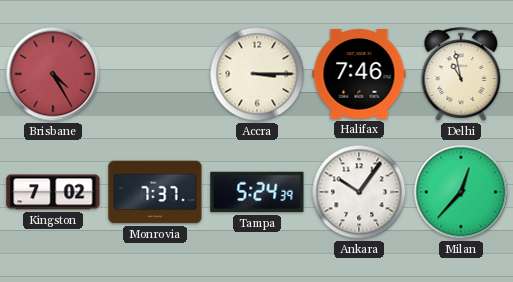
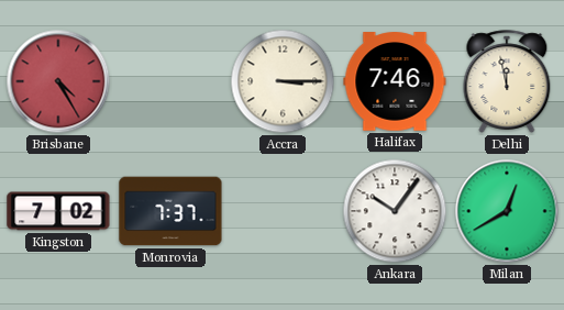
Delhi: 10:58 -> 11:58 (507, 81)
Tampa: 5:24 -> none (257, 192)
Milan: 12:37 -> 12:40 (507, 211)
